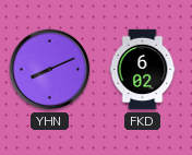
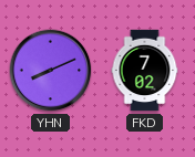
FKD: 6:02 -> 7:02 (145, 71)
